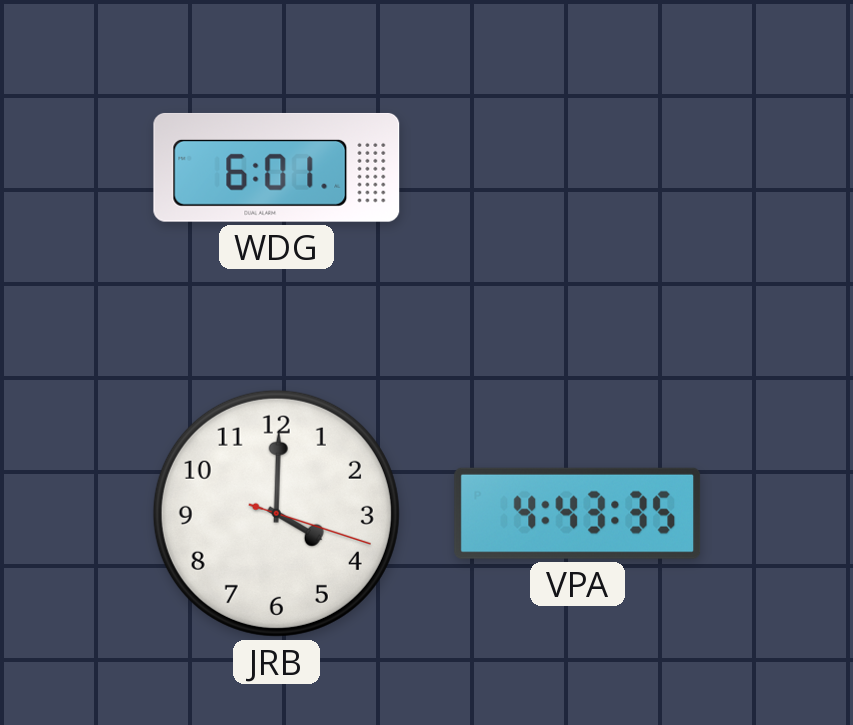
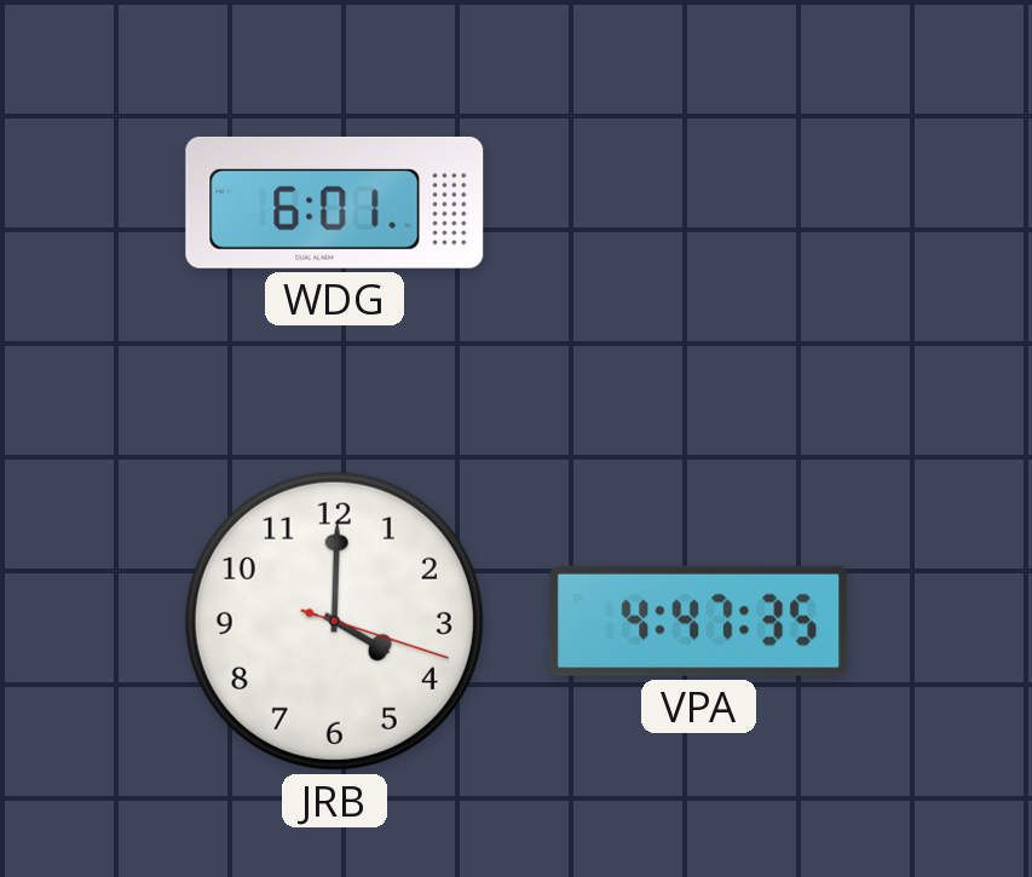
VPA: 4:43 -> 4:47 (699, 621)
